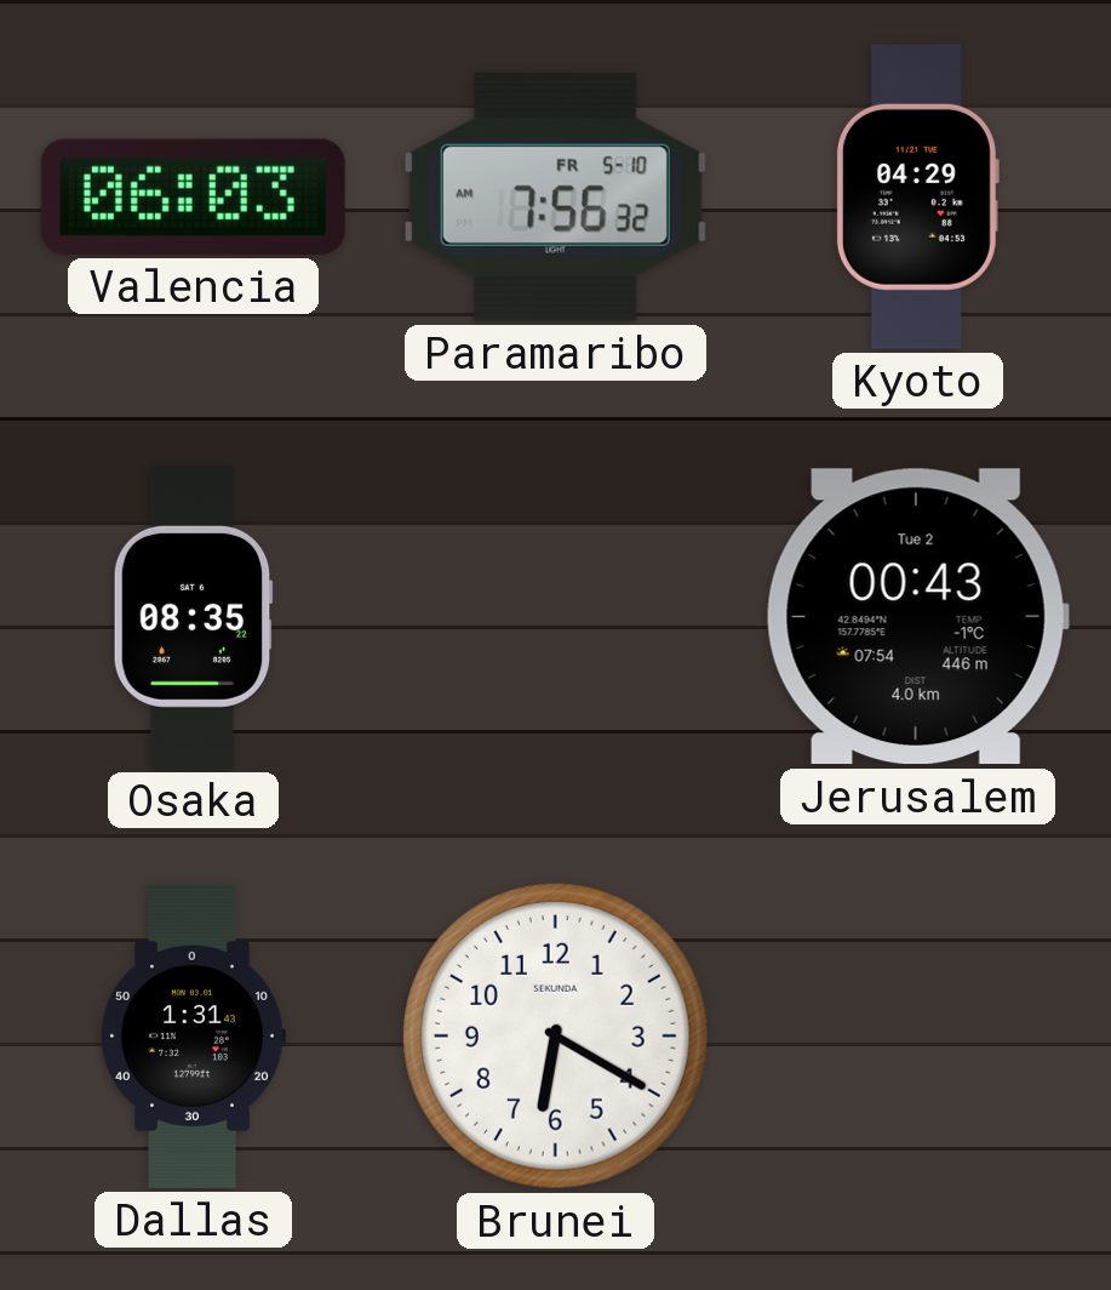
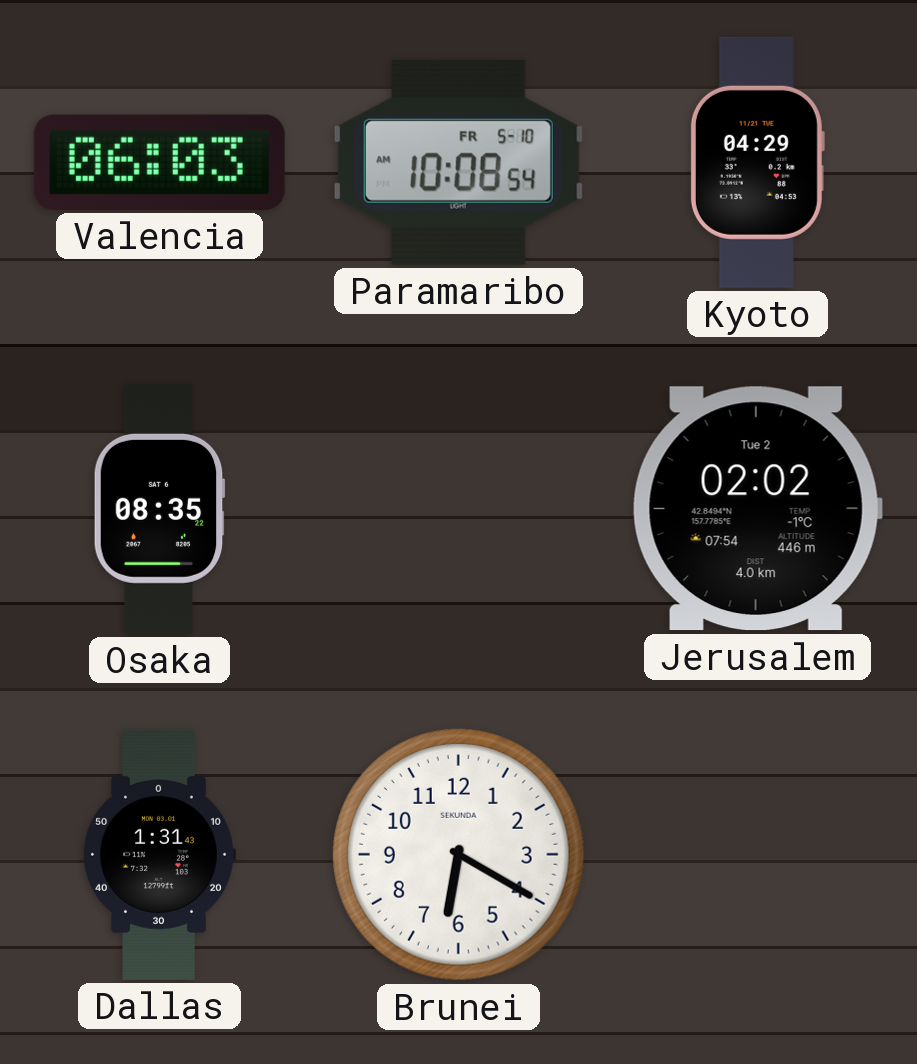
Paramaribo: 7:56 -> 10:08 (458, 162)
Jerusalem: 00:43 -> 02:02 (757, 509)
